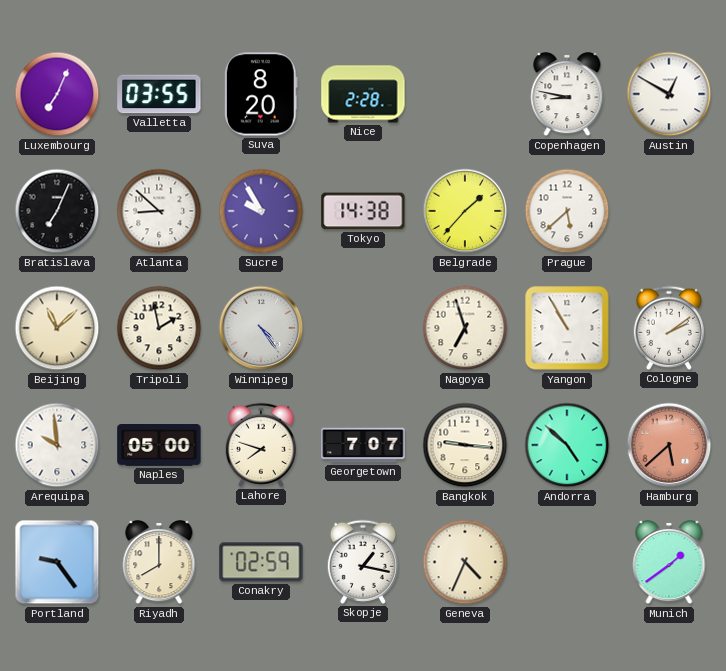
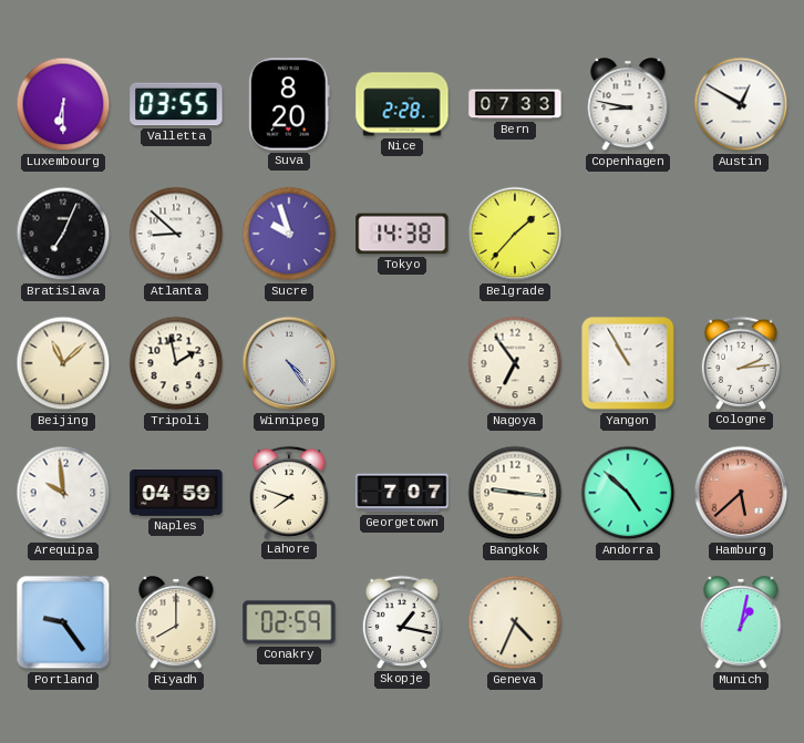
Luxembourg: 7:04 -> 6:30 (63, 104)
Bern: none -> 07:33 (515, 104)
Sucre: 9:55 -> 9:57 (289, 234)
Prague: 5:38 -> none (567, 211)
Nagoya: 6:57 -> 6:54 (515, 363)
Cologne: 2:09 -> 2:14 (741, 363)
Naples: 05:00 -> 04:59 (176, 494)
Munich: 1:39 -> 1:02 (741, 623)
